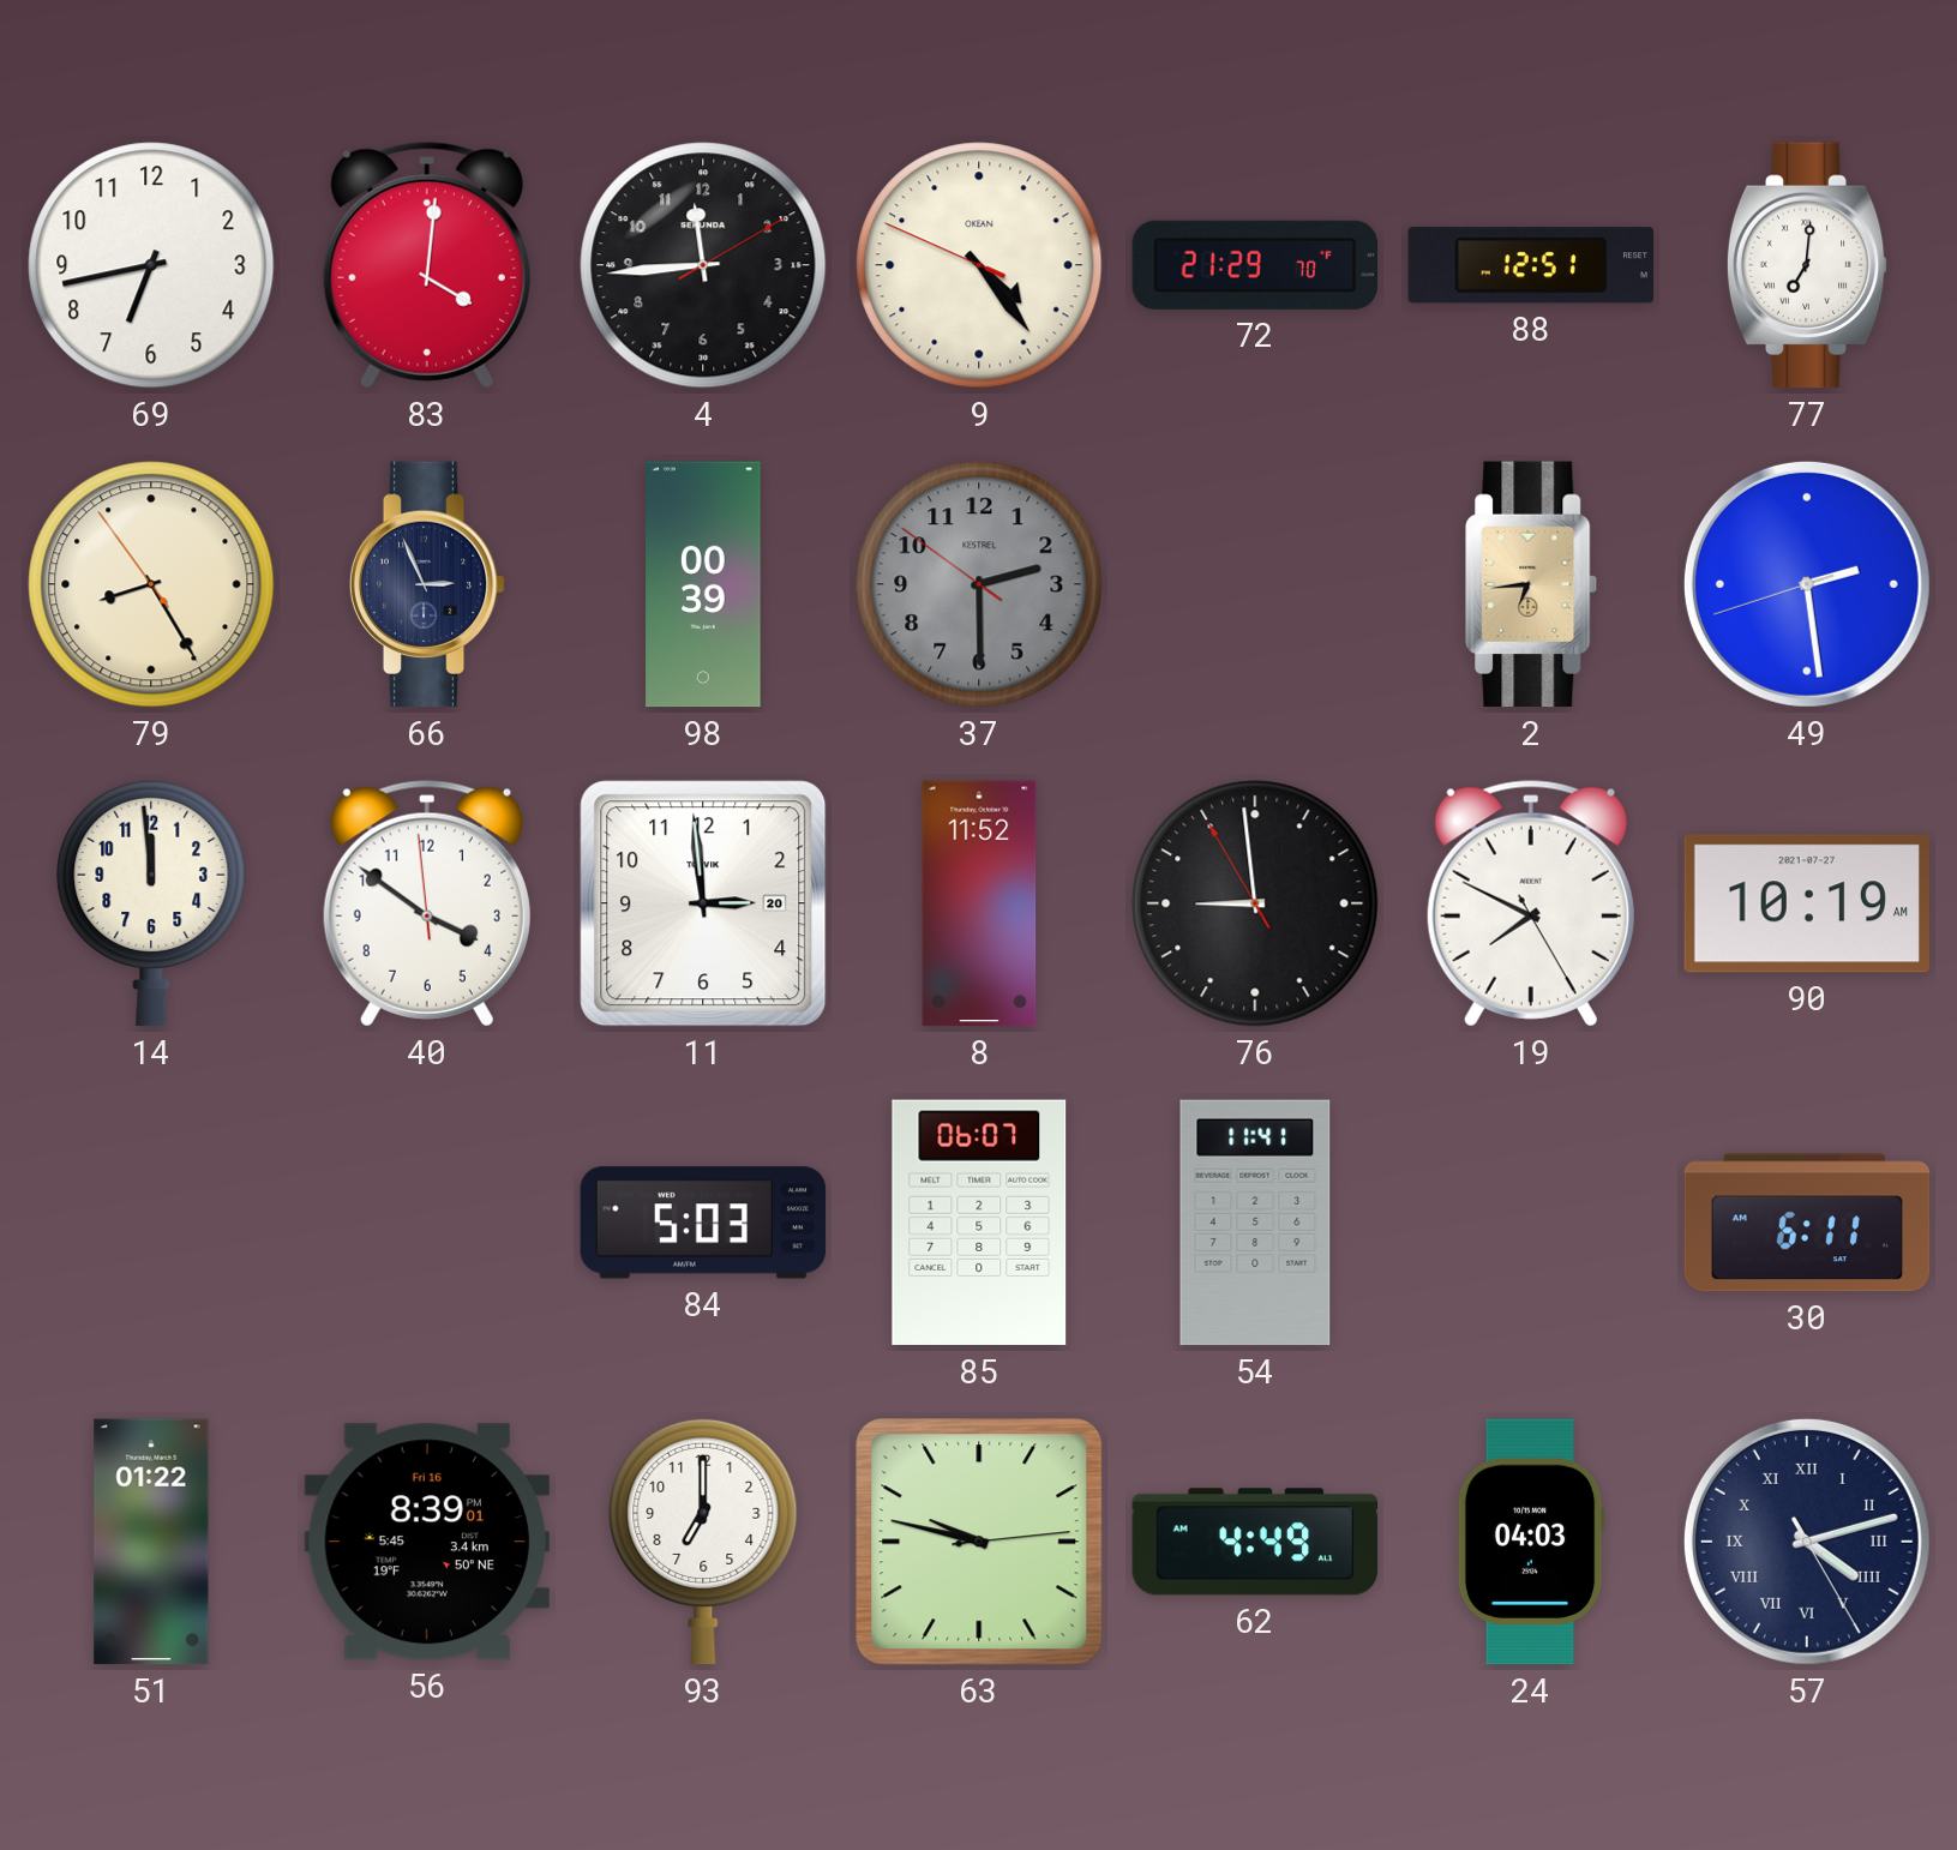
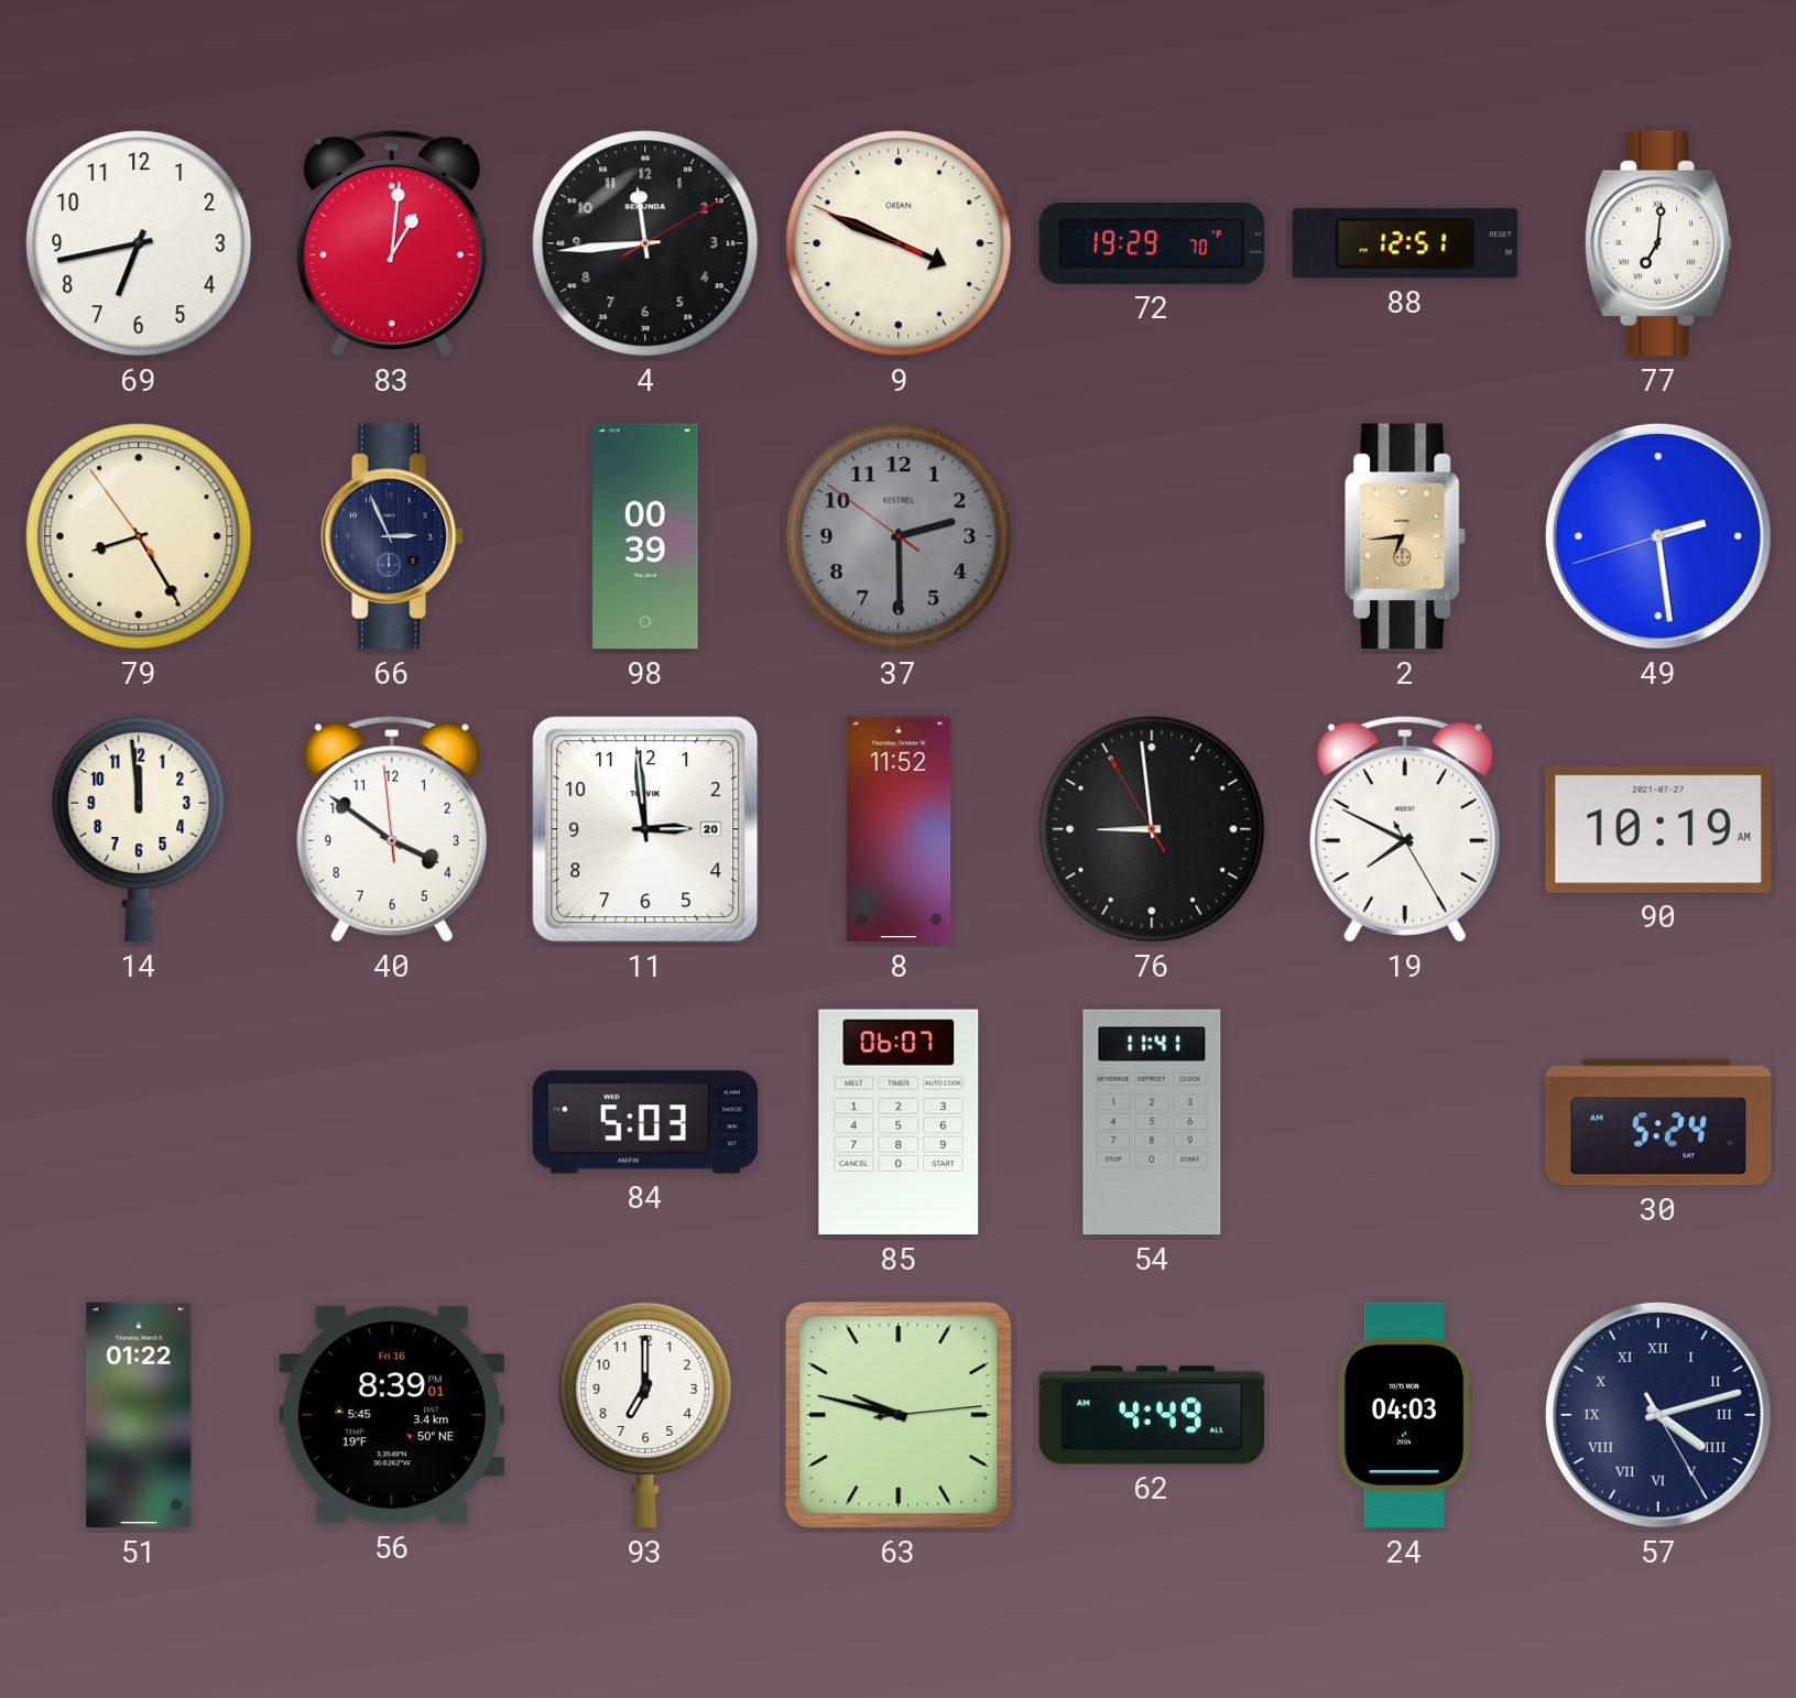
83: 4:01 -> 1:01 (392, 243)
9: 4:23 -> 3:48 (899, 243)
72: 21:29 -> 19:29 (1152, 243)
30: 6:11 -> 5:24 (1658, 1122)
